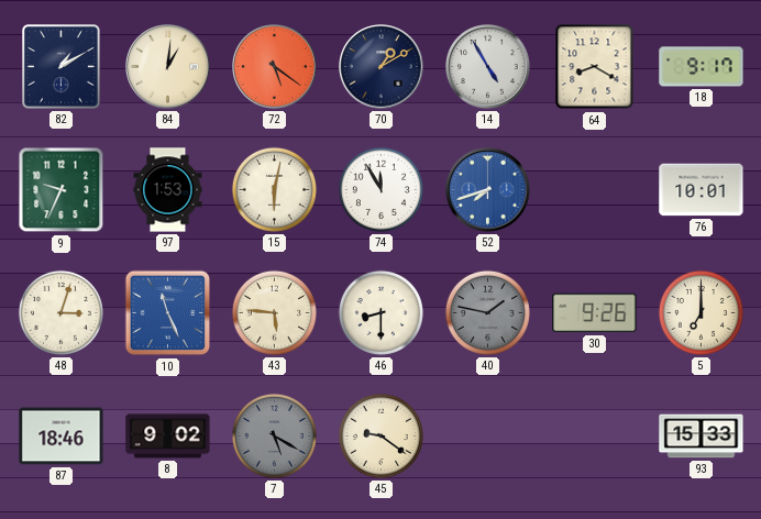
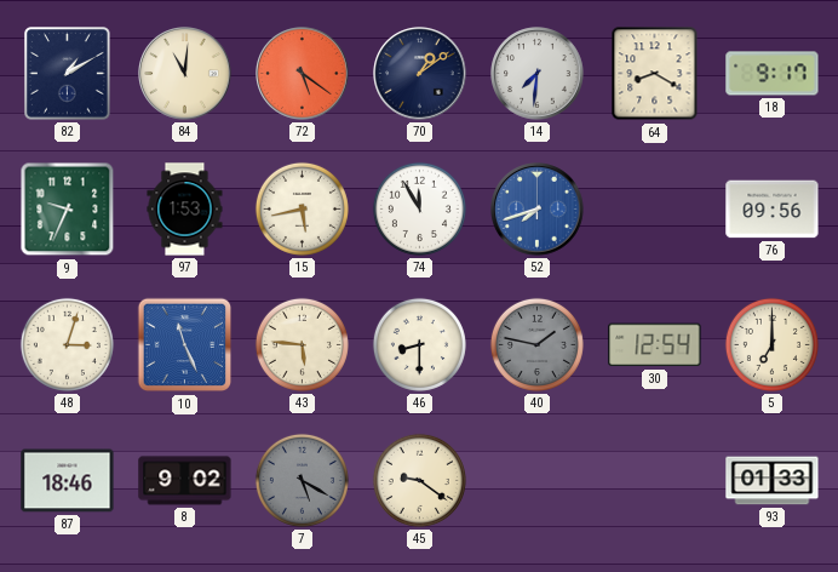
84: 1:01 -> 11:01 (185, 74)
70: 1:10 -> 1:09 (420, 74)
14: 4:55 -> 7:31 (538, 74)
15: 6:02 -> 5:43 (302, 208)
76: 10:01 -> 09:56 (773, 210)
30: 9:26 -> 12:54 (655, 345)
93: 15:33 -> 01:33 (773, 481)
